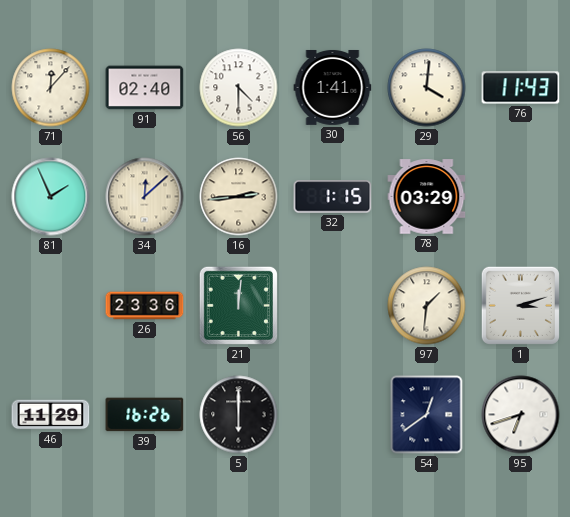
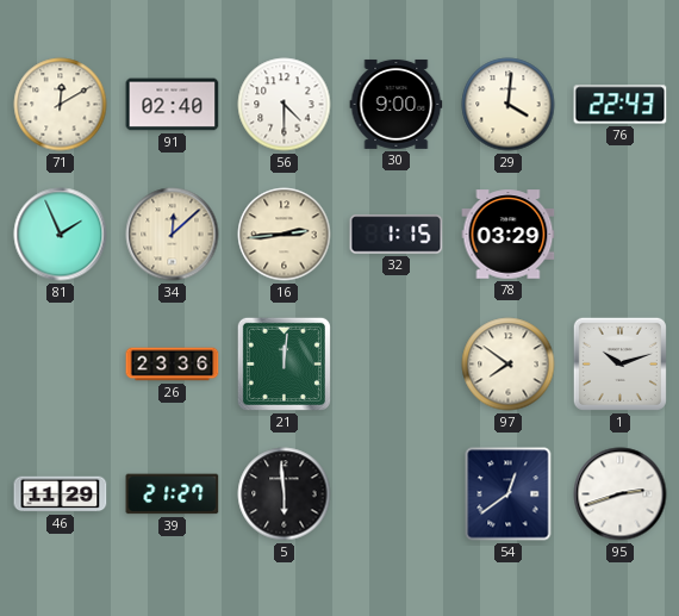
71: 12:07 -> 12:10 (61, 105)
30: 1:41 -> 9:00 (397, 104)
76: 11:43 -> 22:43 (621, 105)
97: 1:31 -> 7:51 (509, 365)
1: 3:12 -> 10:12 (619, 363)
39: 16:26 -> 21:27 (173, 494)
5: 6:00 -> 5:59 (285, 494)
95: 6:42 -> 2:42 (621, 494)
